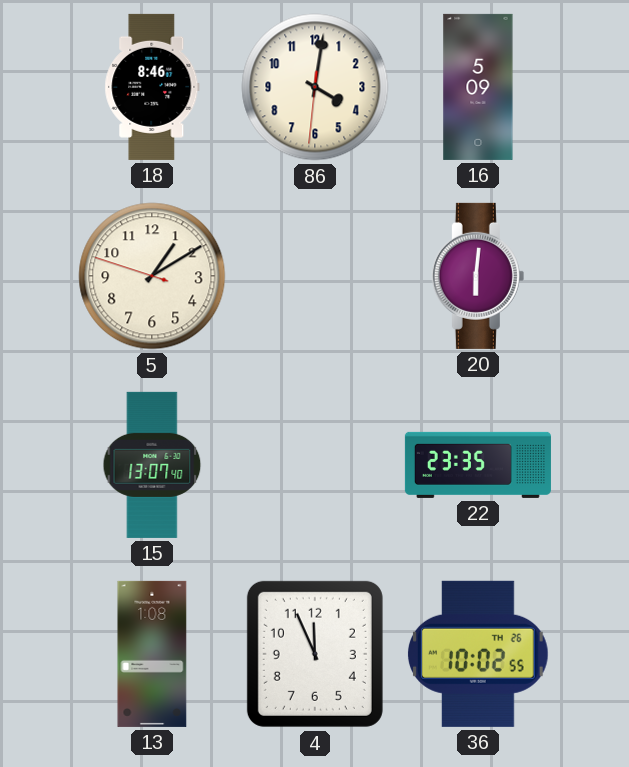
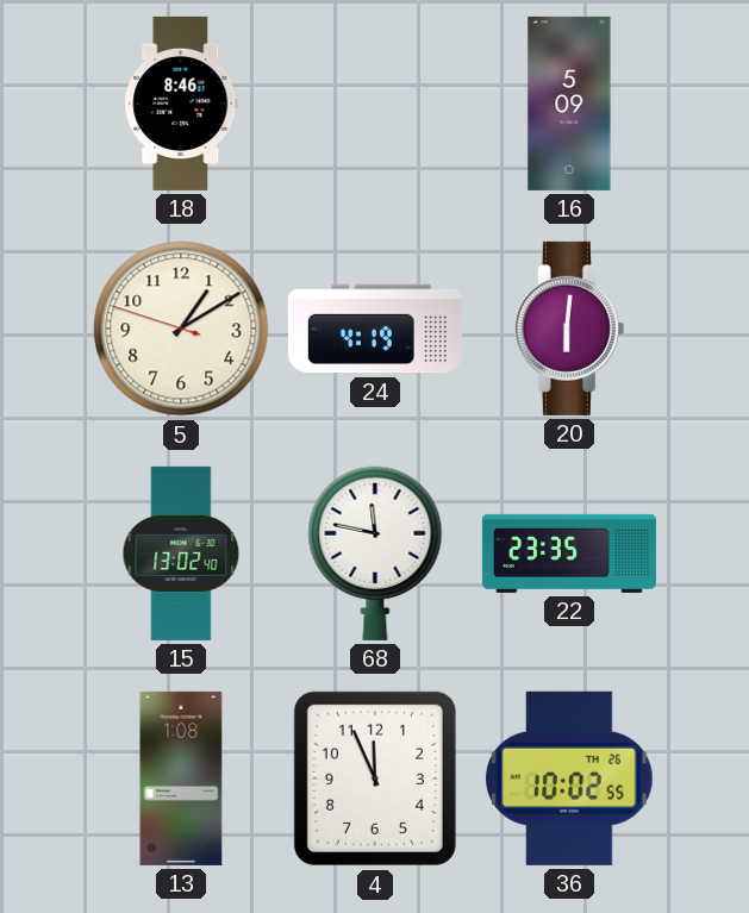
86: 4:01 -> none (315, 87)
24: none -> 4:19 (375, 329)
15: 13:07 -> 13:02 (181, 554)
68: none -> 11:47 (375, 554)
